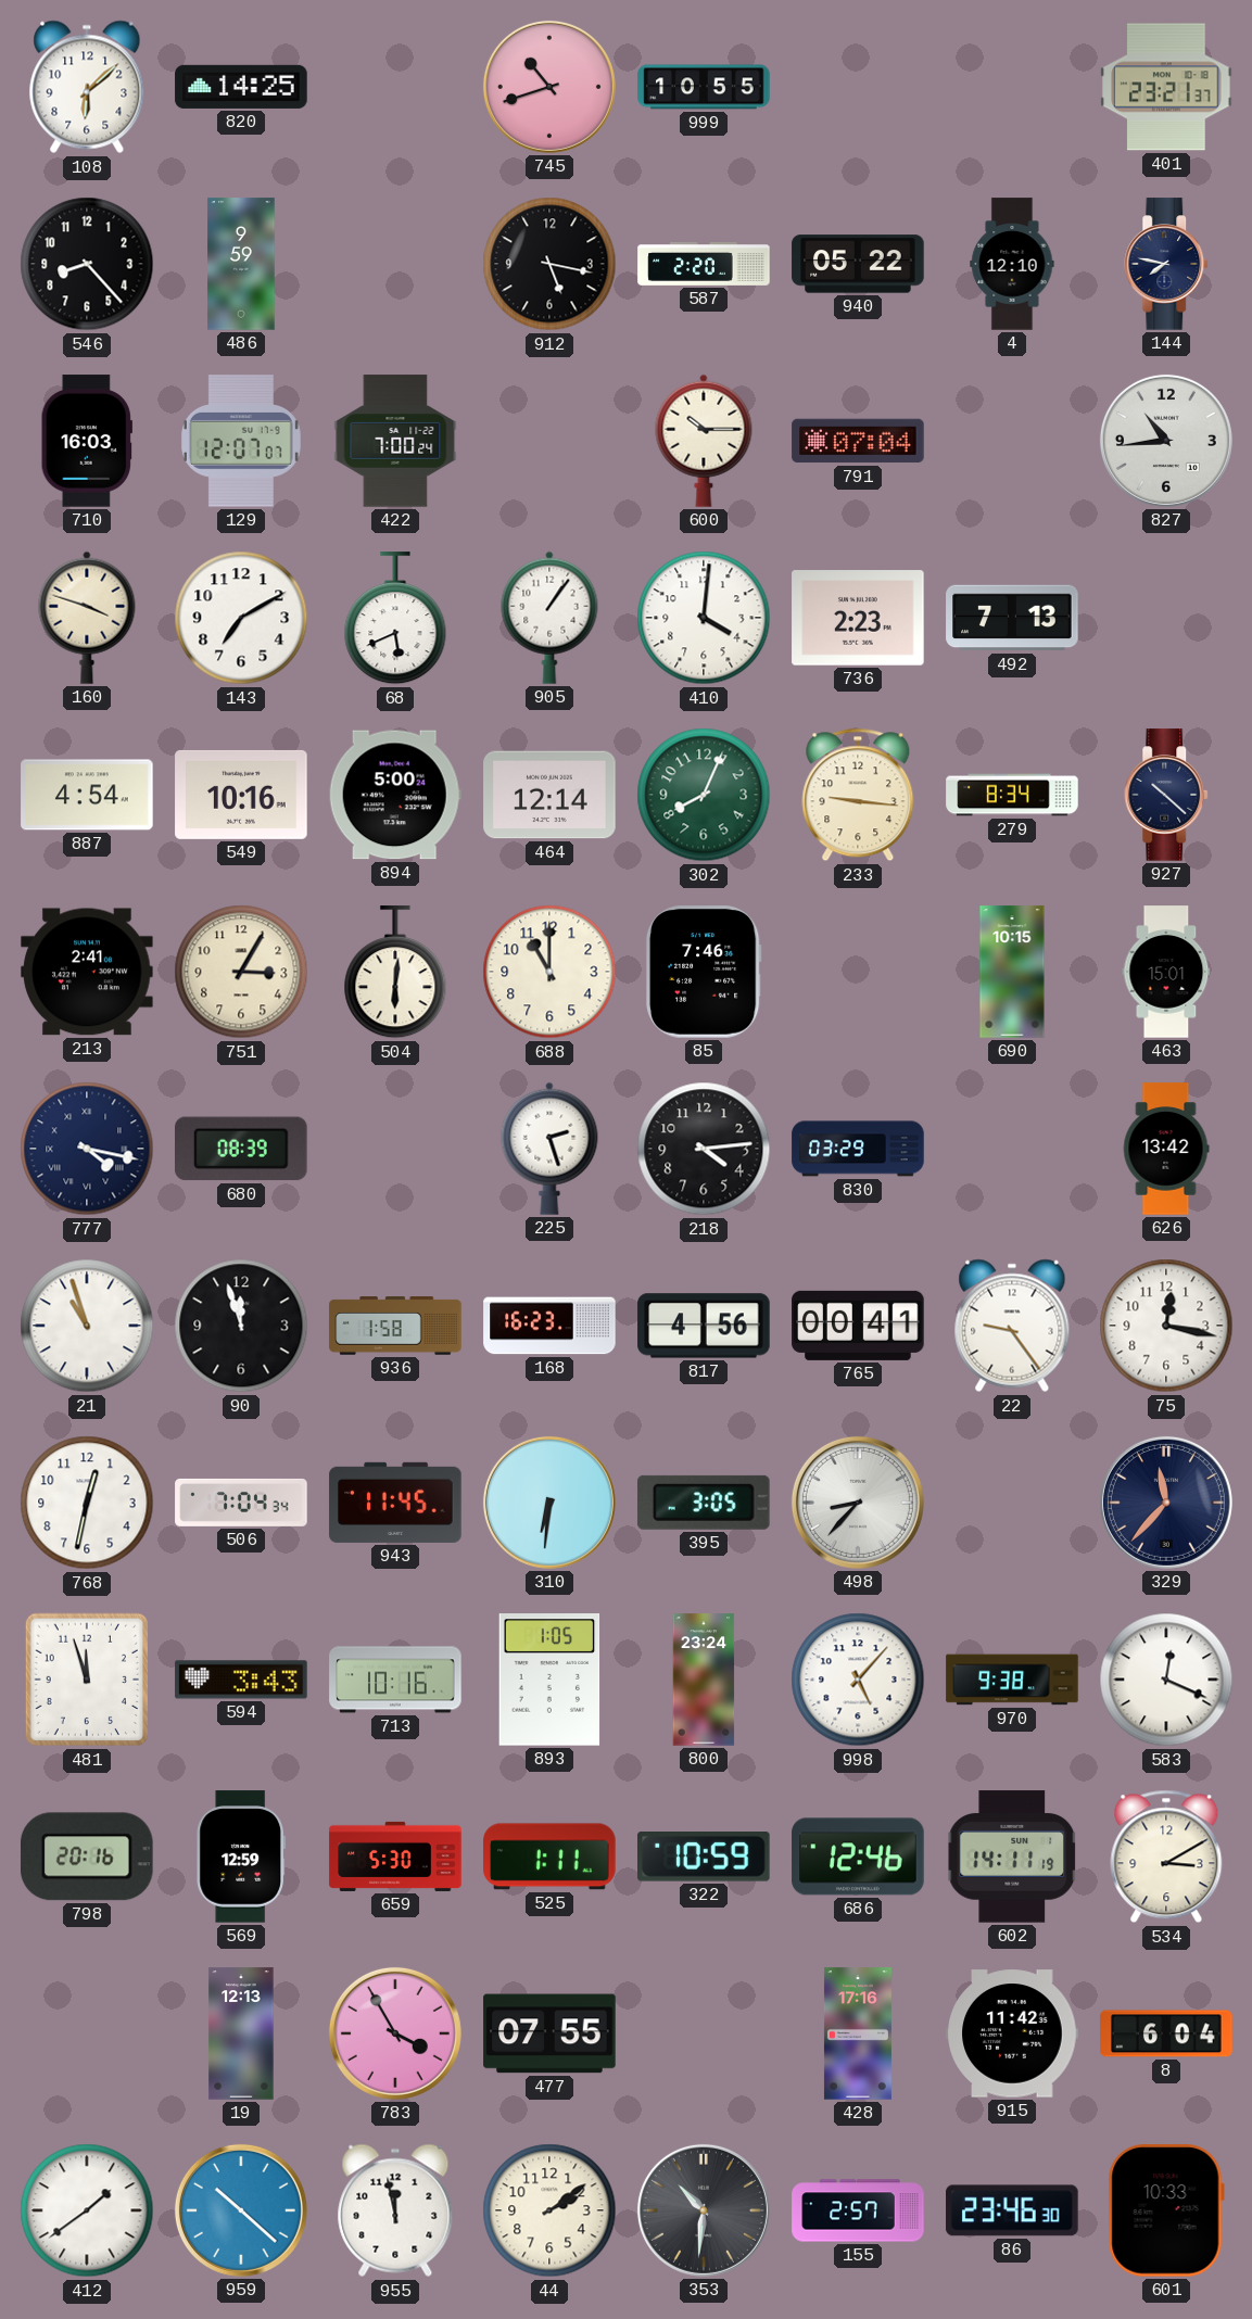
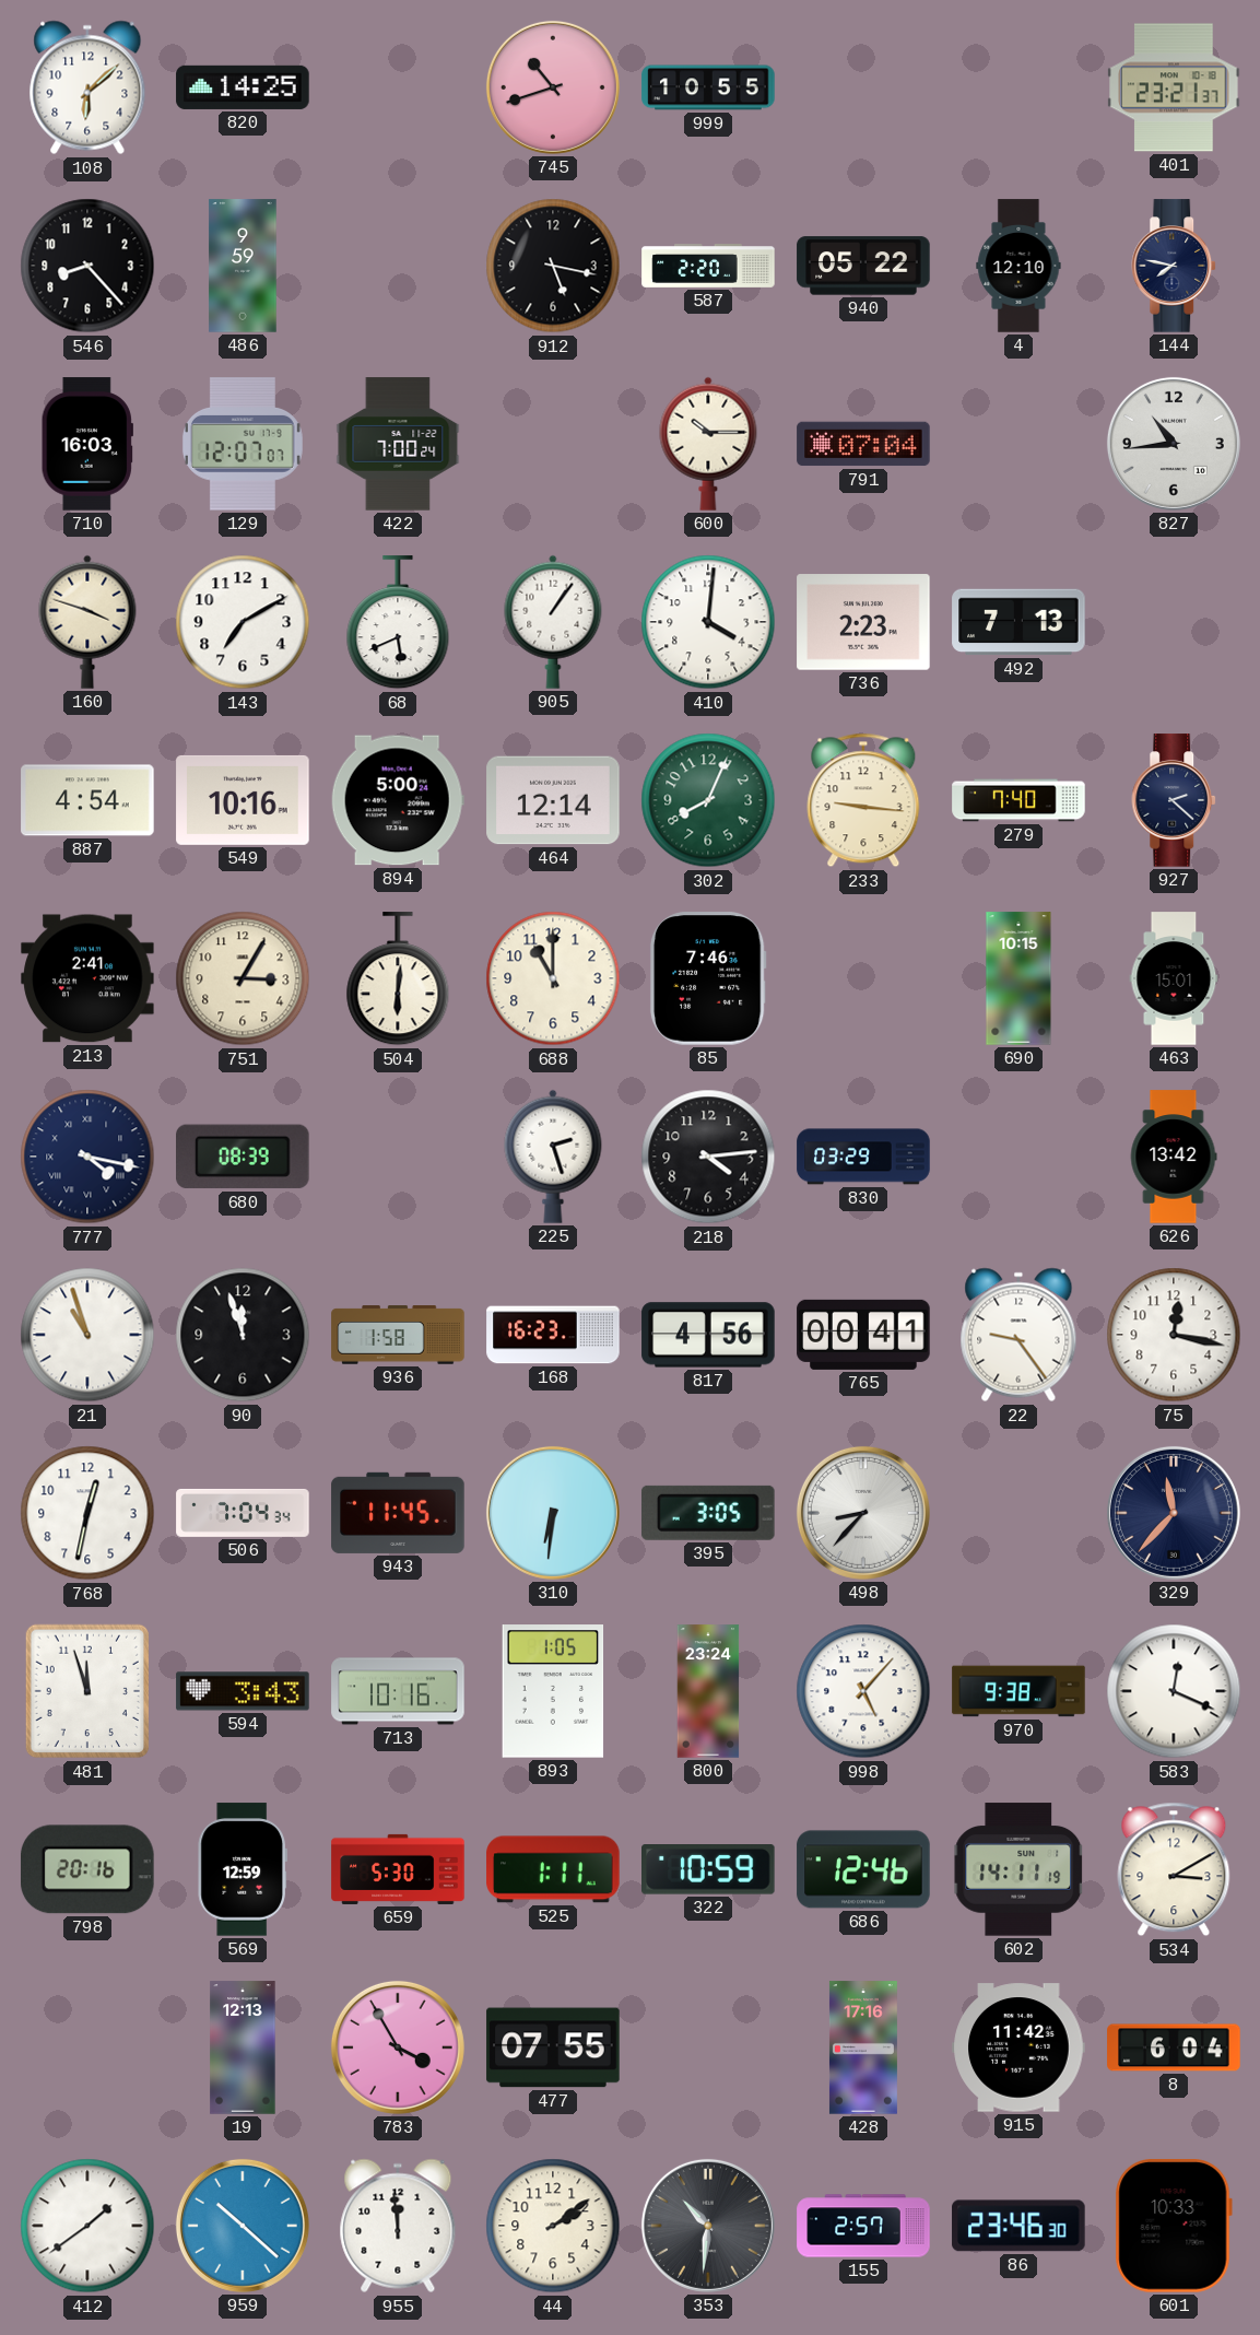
279: 8:34 -> 7:40 (1018, 800)
927: 10:22 -> 2:22 (1175, 800)
955: 11:58 -> 11:59 (398, 2226)
